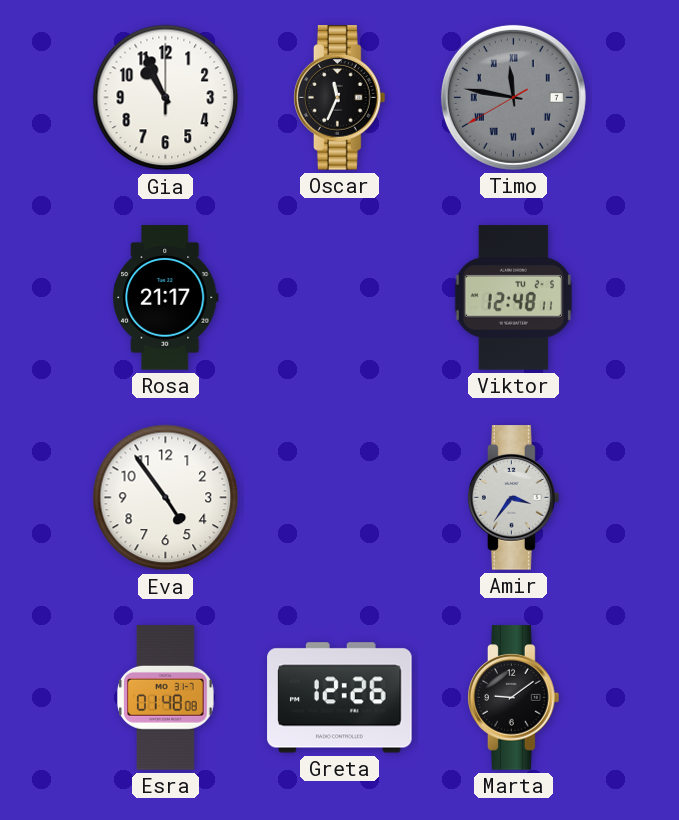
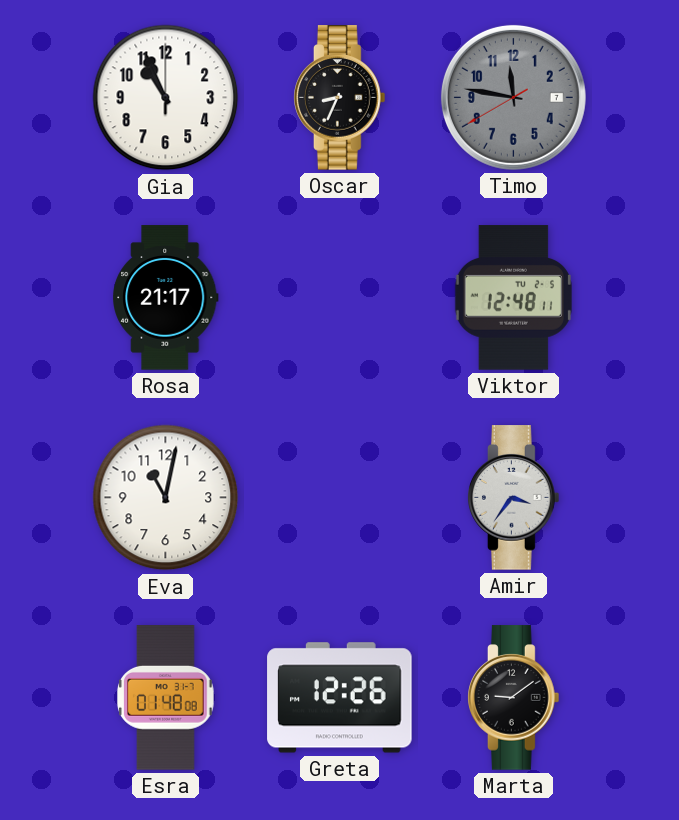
Oscar: 11:34 -> 8:34 (340, 98)
Timo numerals: Roman -> Arabic (513, 97)
Eva: 4:54 -> 11:02 (166, 498)
